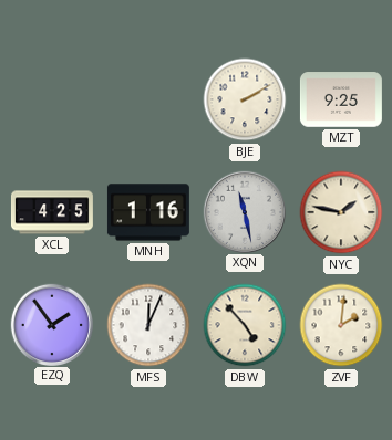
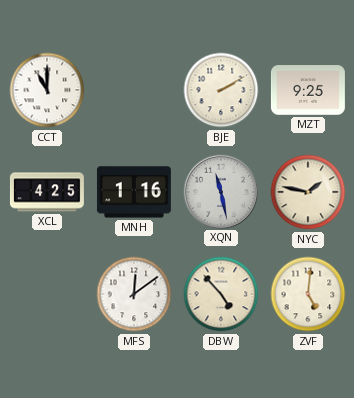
CCT: none -> 11:00 (47, 90)
EZQ: 1:54 -> none (51, 324)
MFS: 12:04 -> 12:09 (134, 294)
ZVF: 2:01 -> 5:01 (308, 294)
